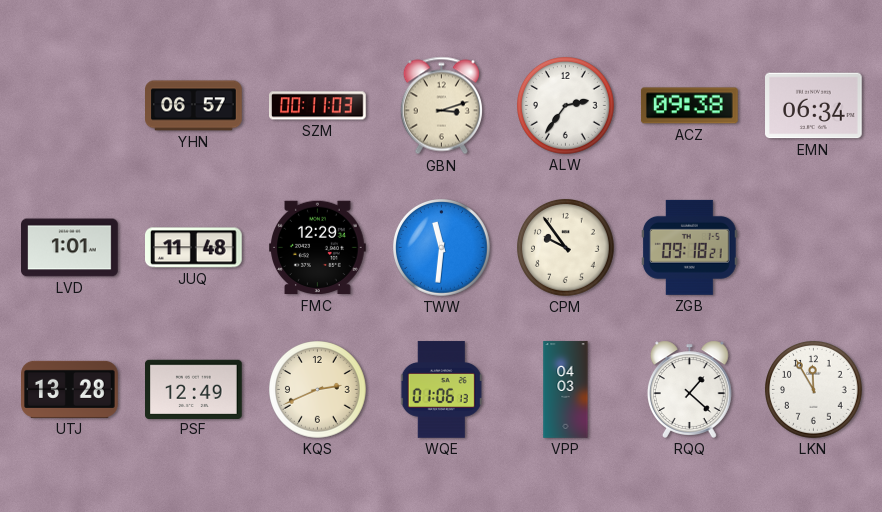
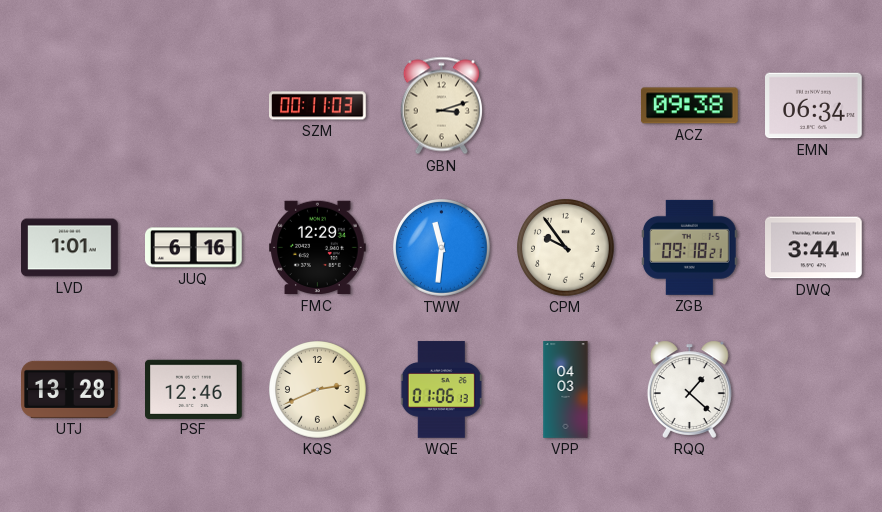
YHN: 06:57 -> none (194, 106)
ALW: 2:36 -> none (566, 106)
JUQ: 11:48 -> 6:16 (194, 248)
DWQ: none -> 3:44 (814, 248)
PSF: 12:49 -> 12:46 (194, 389)
LKN: 11:55 -> none (814, 390)
